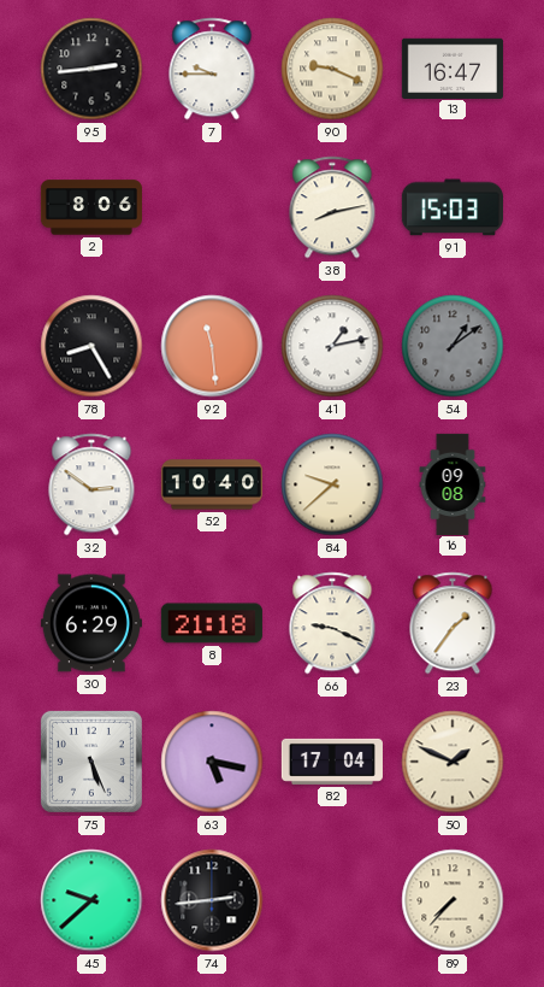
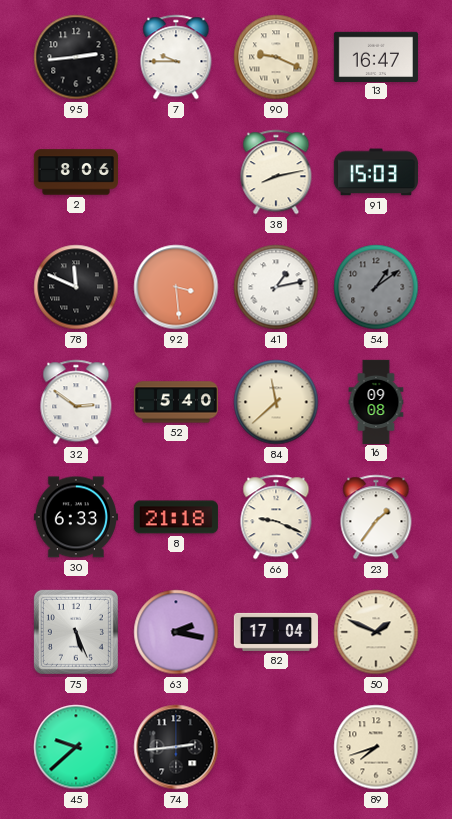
78: 8:25 -> 11:49 (76, 287)
92: 11:29 -> 3:29 (176, 287)
52: 10:40 -> 5:40 (175, 402)
84: 9:38 -> 11:38 (276, 402)
30: 6:29 -> 6:33 (76, 517)
63: 5:17 -> 2:17 (176, 632)
89: 7:37 -> 7:42 (376, 747)
